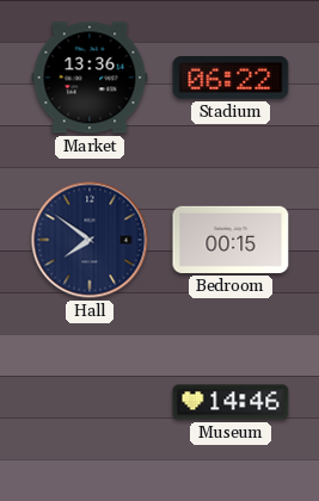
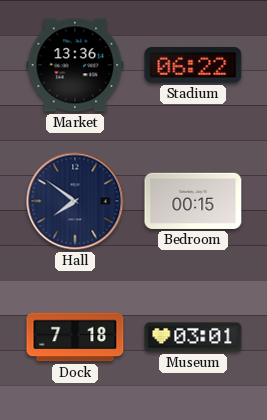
Dock: none -> 7:18 (75, 337)
Museum: 14:46 -> 03:01 (193, 337)
